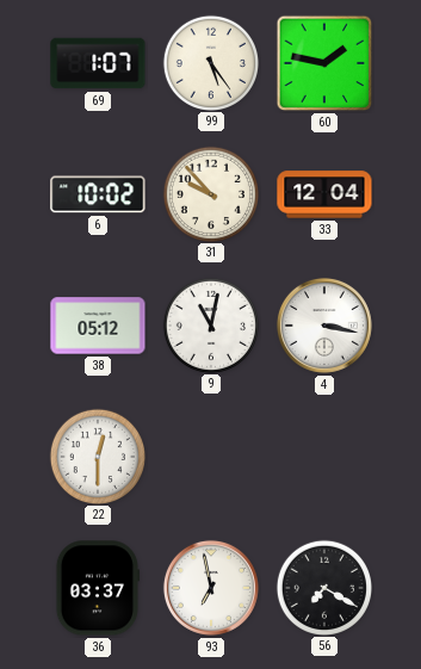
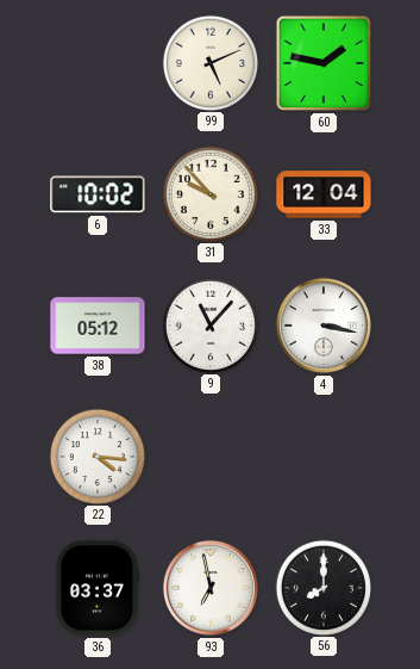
69: 1:07 -> none (98, 63)
99: 5:24 -> 5:11 (209, 62)
9: 11:02 -> 11:07 (209, 324)
22: 12:30 -> 4:16 (96, 456)
56: 7:20 -> 8:00 (322, 587)
